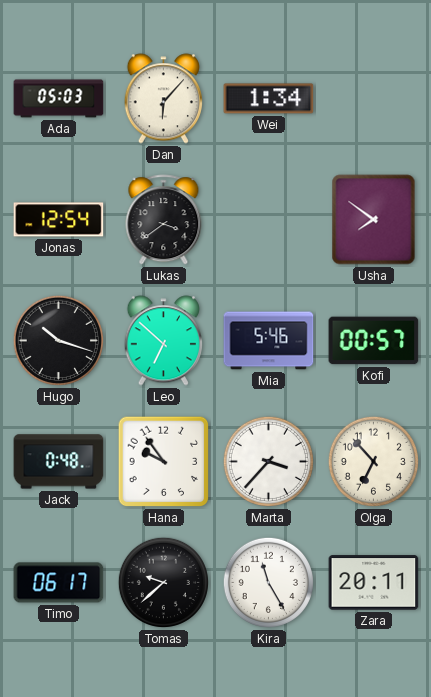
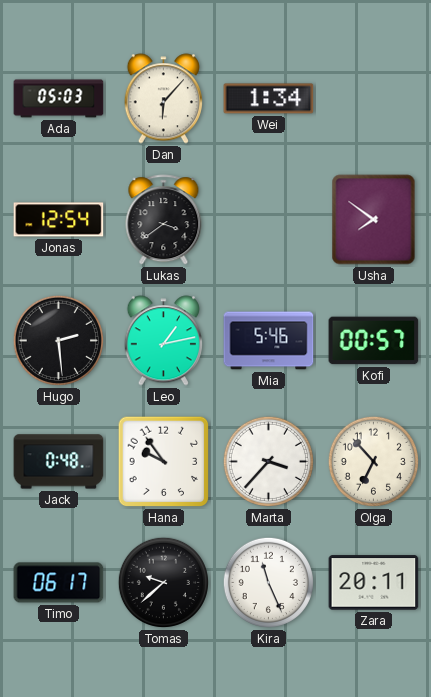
Hugo: 10:18 -> 2:29 (58, 340)
Leo: 6:52 -> 1:13 (163, 341)
Kira: 11:25 -> 11:26 (268, 582)
